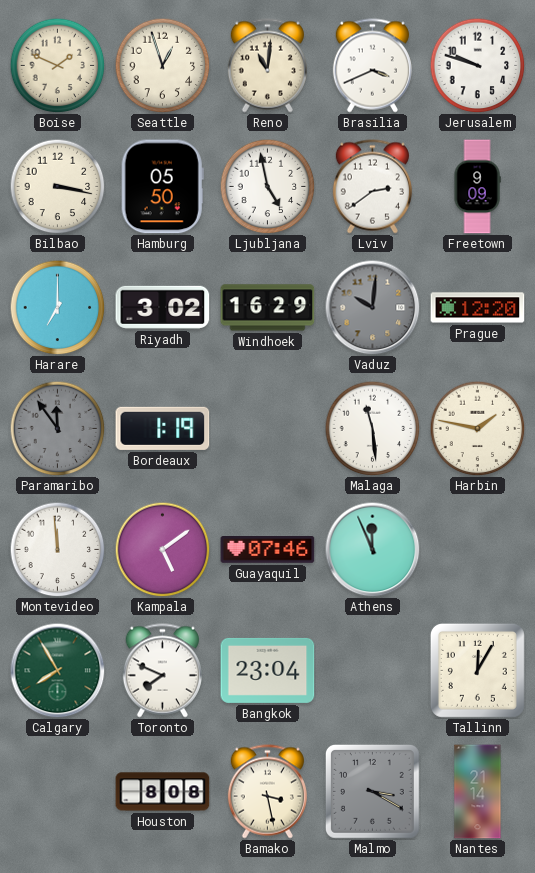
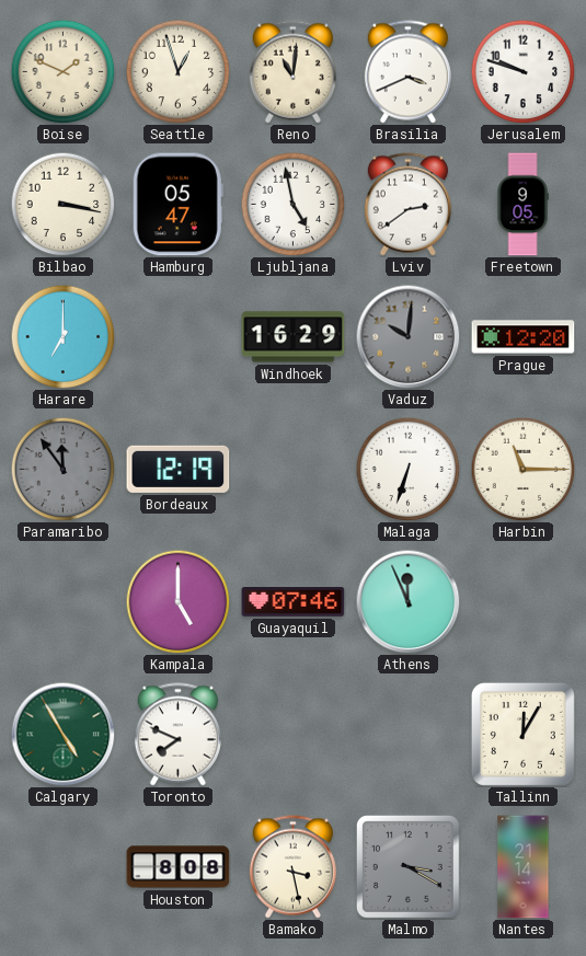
Hamburg: 05:50 -> 05:47 (177, 205)
Freetown: 9:09 -> 9:05 (522, 205)
Riyadh: 3:02 -> none (163, 307)
Bordeaux: 1:19 -> 12:19 (179, 469)
Malaga: 11:29 -> 6:33 (407, 469)
Harbin: 1:47 -> 11:15 (522, 469)
Montevideo: 11:59 -> none (57, 549)
Kampala: 5:09 -> 5:00 (177, 601)
Calgary: 7:55 -> 4:55 (62, 734)
Bangkok: 23:04 -> none (268, 670)
